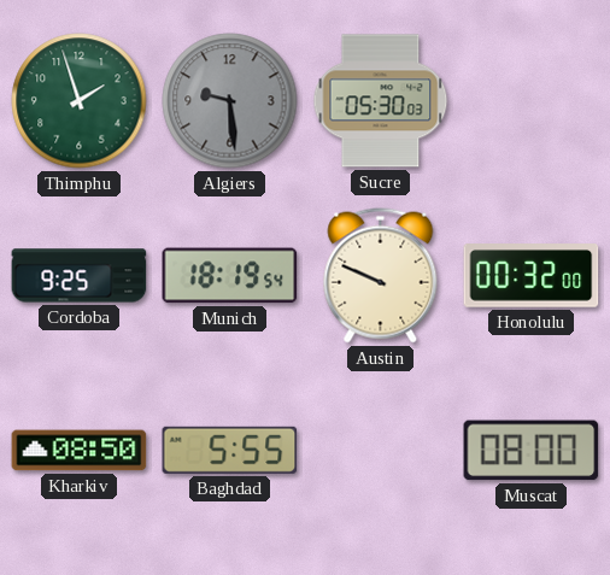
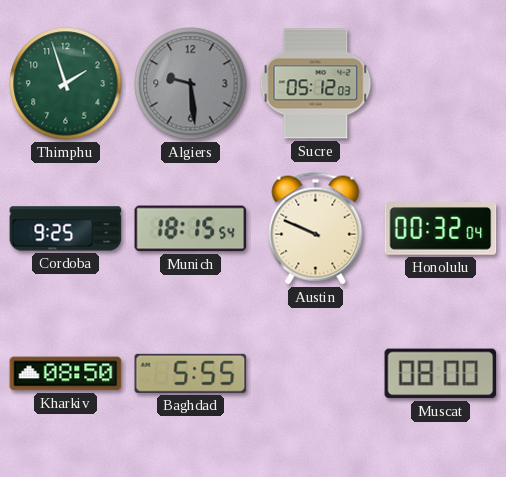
Sucre: 05:30 -> 05:12 (316, 84)
Munich: 18:19 -> 18:15 (191, 229)
Honolulu: 00:32:00 -> 00:32:04 (441, 229)
